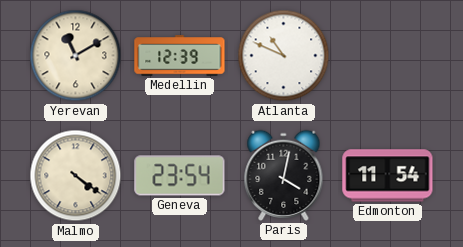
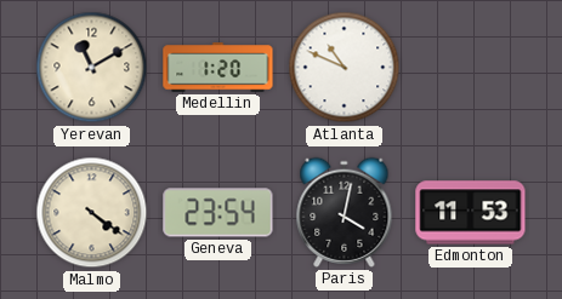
Medellin: 12:39 -> 1:20 (218, 68)
Edmonton: 11:54 -> 11:53 (471, 213)
